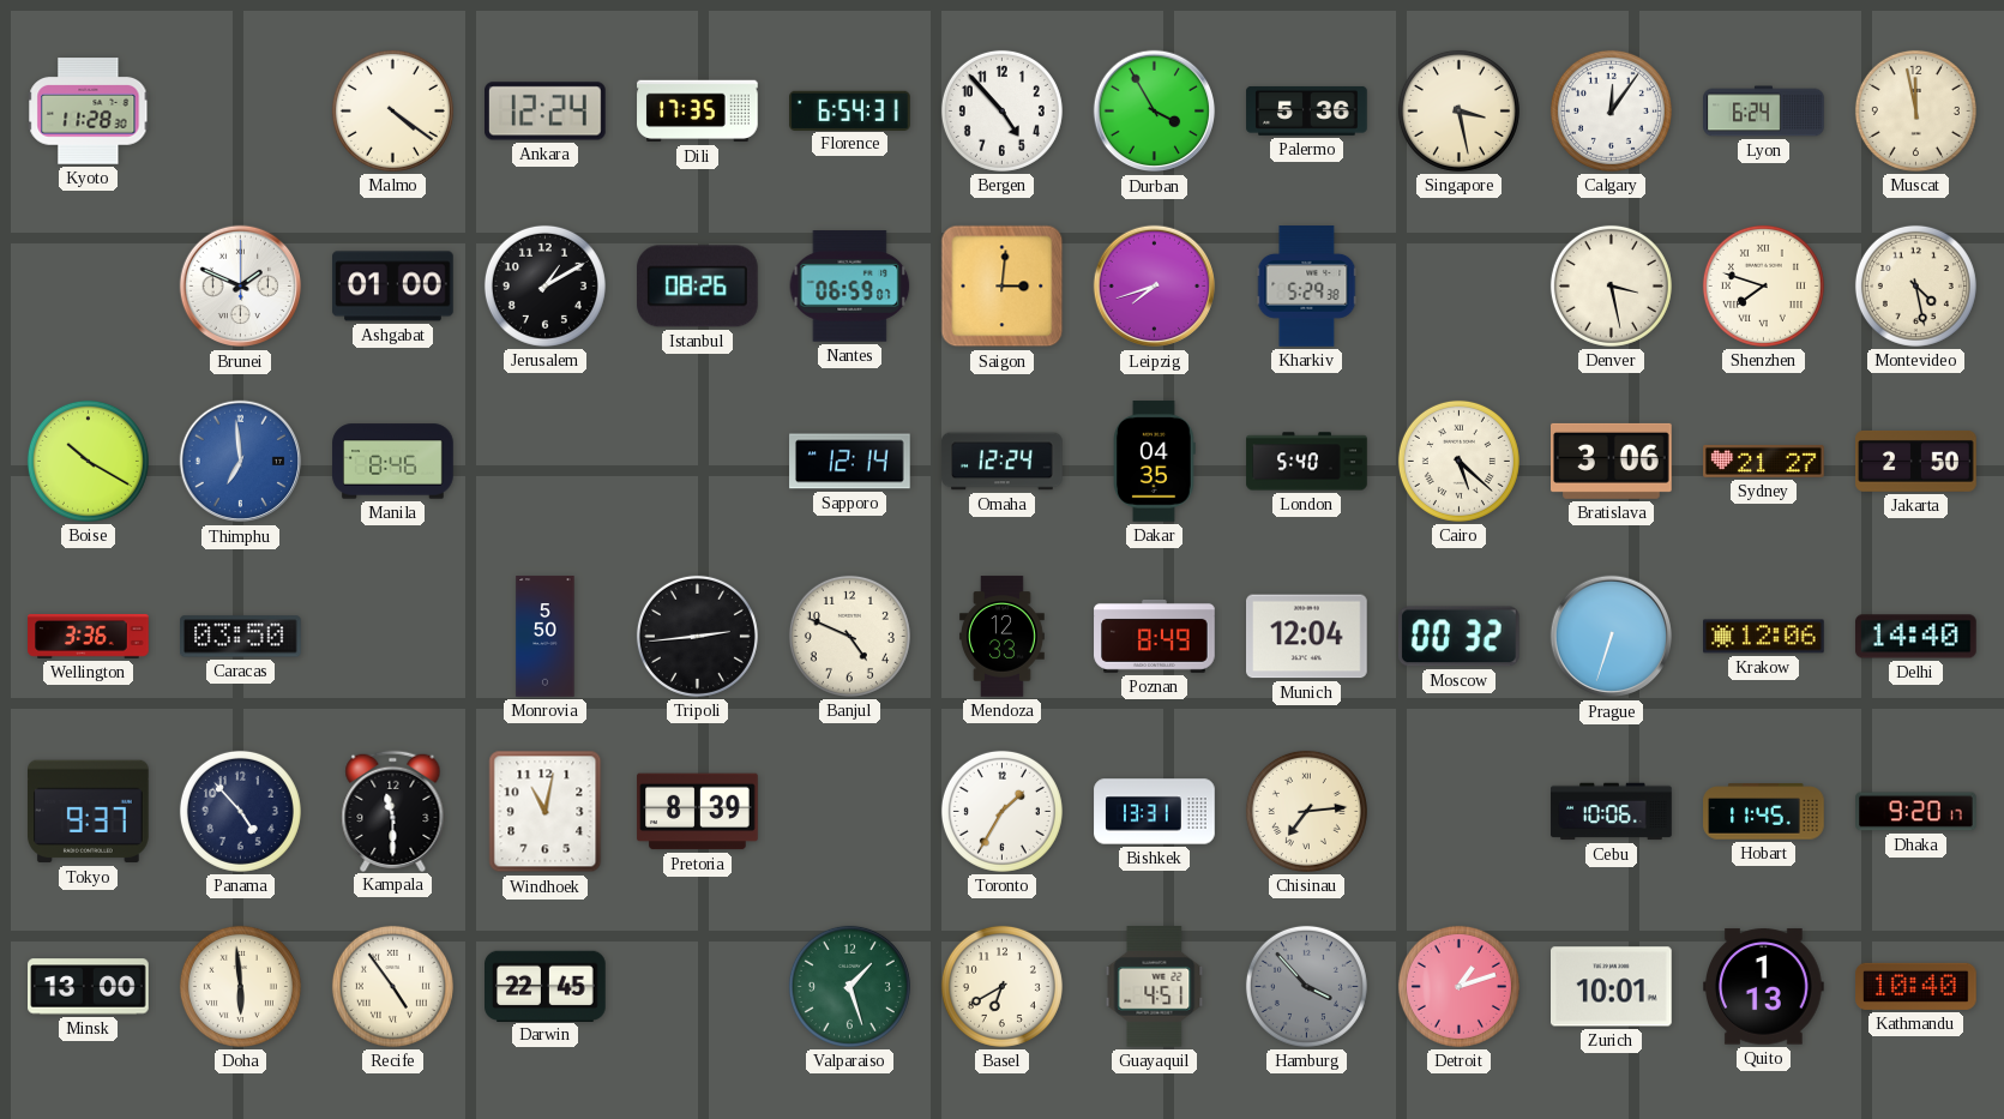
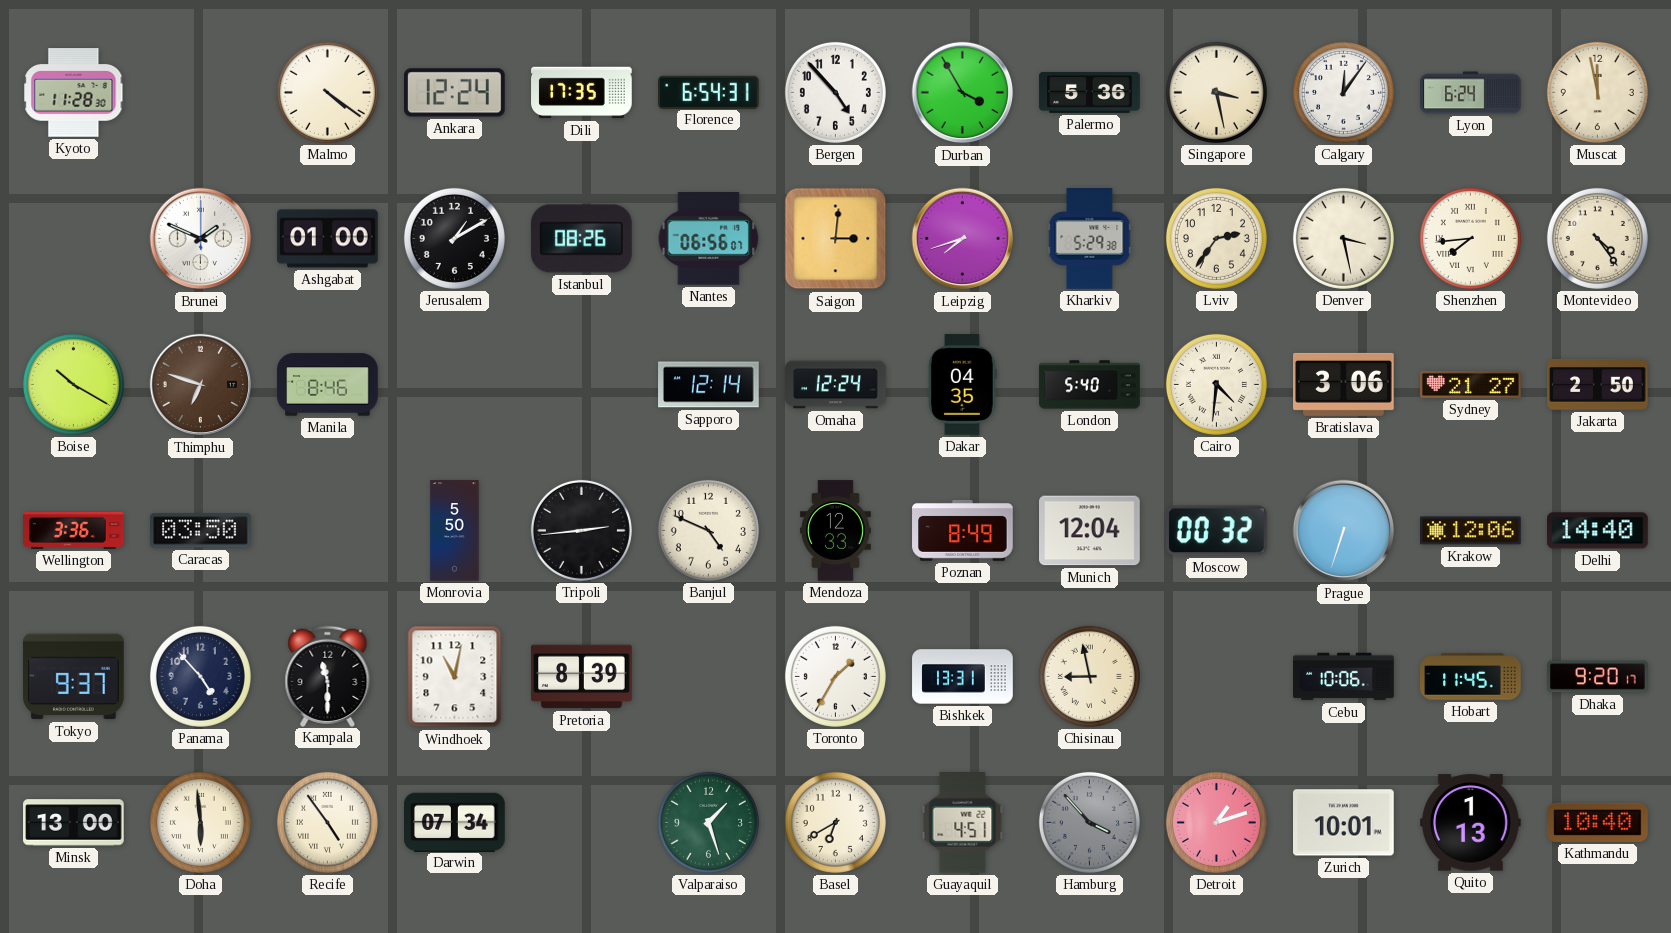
Nantes: 06:59 -> 06:56 (709, 239)
Lviv: none -> 2:36 (1216, 238)
Shenzhen: 7:48 -> 7:44 (1470, 238)
Montevideo: 4:28 -> 4:24 (1597, 238)
Thimphu: 6:59 -> 6:48 (201, 385)
Thimphu dial: blue -> brown (201, 385)
Cairo: 5:22 -> 4:31 (1216, 384)
Chisinau: 7:14 -> 8:58 (1089, 676)
Darwin: 22:45 -> 07:34 (455, 822)
